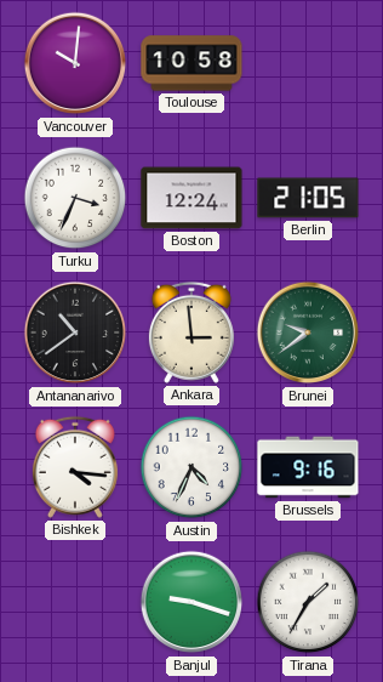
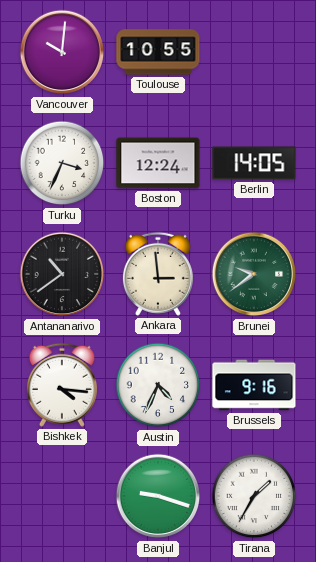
Toulouse: 10:58 -> 10:55 (158, 52)
Berlin: 21:05 -> 14:05 (254, 163)
